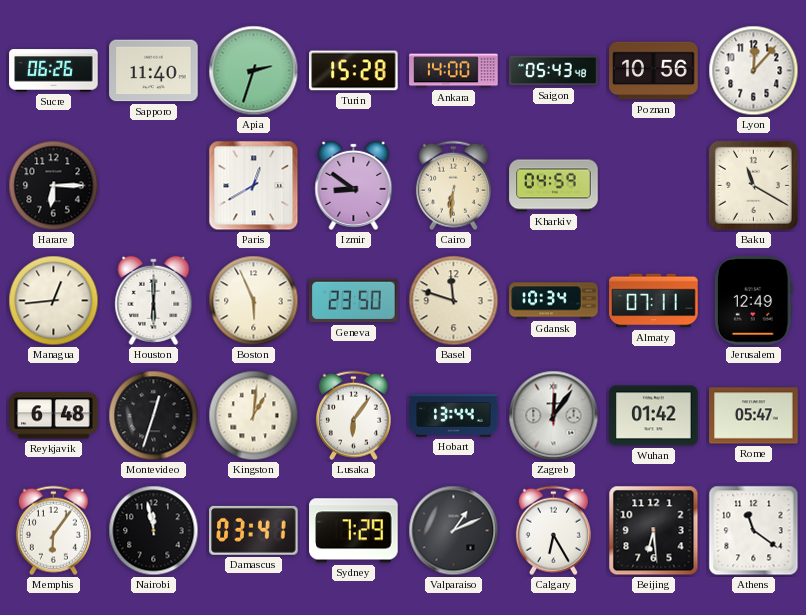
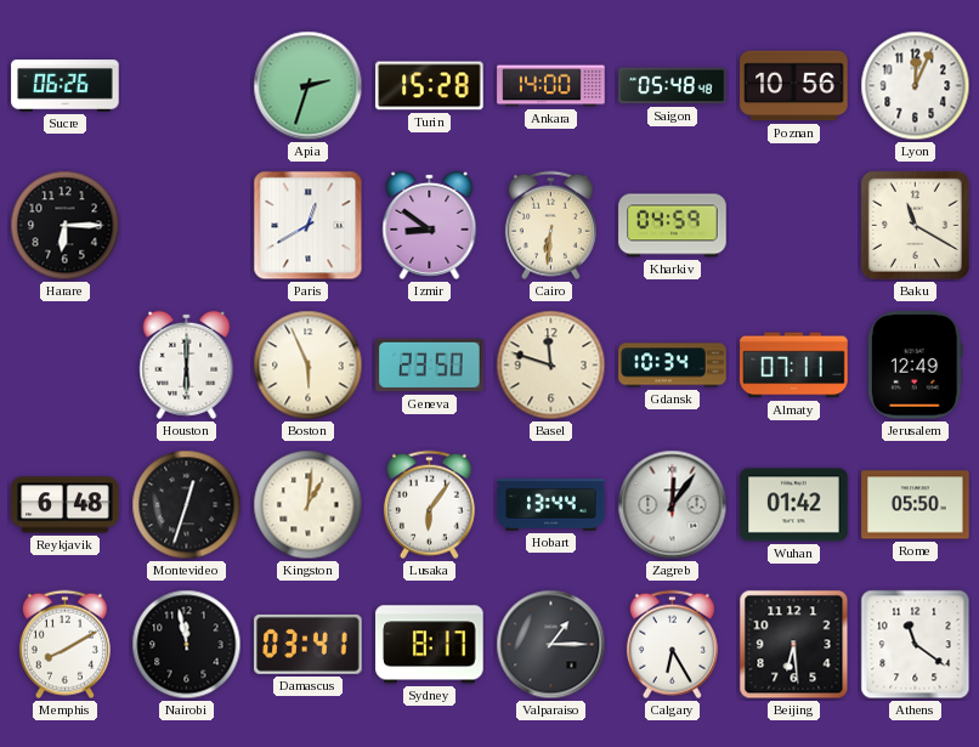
Sapporo: 11:40 -> none (154, 71)
Saigon: 05:43 -> 05:48 (673, 86)
Lyon: 12:07 -> 12:04 (916, 86)
Managua: 12:44 -> none (54, 301)
Rome: 05:47 -> 05:50 (916, 505)
Memphis: 6:06 -> 8:10 (64, 645)
Sydney: 7:29 -> 8:17 (430, 645)
Valparaiso: 1:11 -> 1:15 (551, 645)
